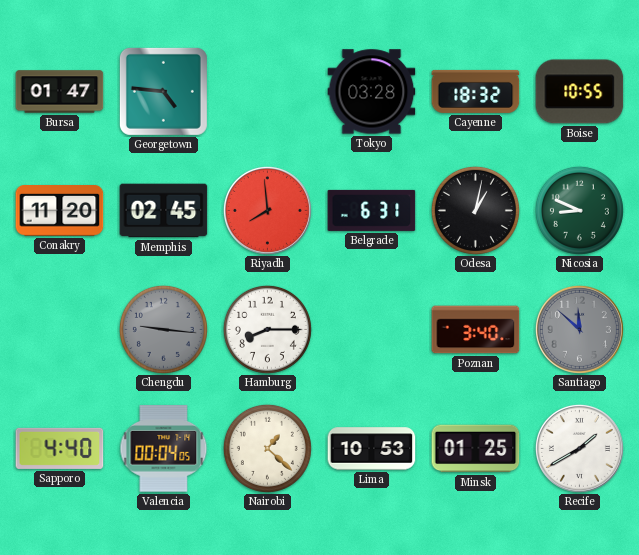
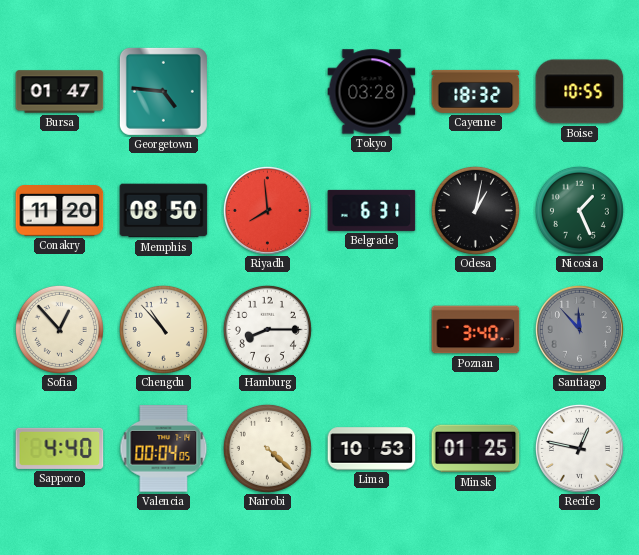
Memphis: 02:45 -> 08:50 (164, 211)
Nicosia: 8:49 -> 1:26 (579, 210)
Sofia: none -> 12:53 (59, 329)
Chengdu: 9:16 -> 10:53 (163, 329)
Chengdu dial: grey -> cream (163, 329)
Santiago: 11:52 -> 11:53 (579, 329)
Nairobi: 1:22 -> 4:22 (267, 448)
Recife: 1:40 -> 12:47 (579, 448)
